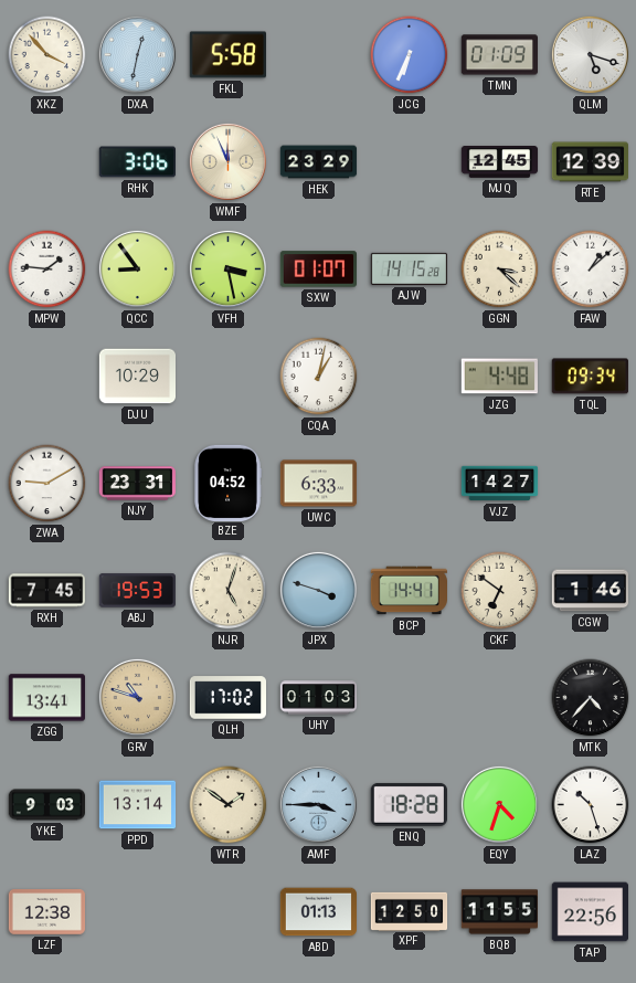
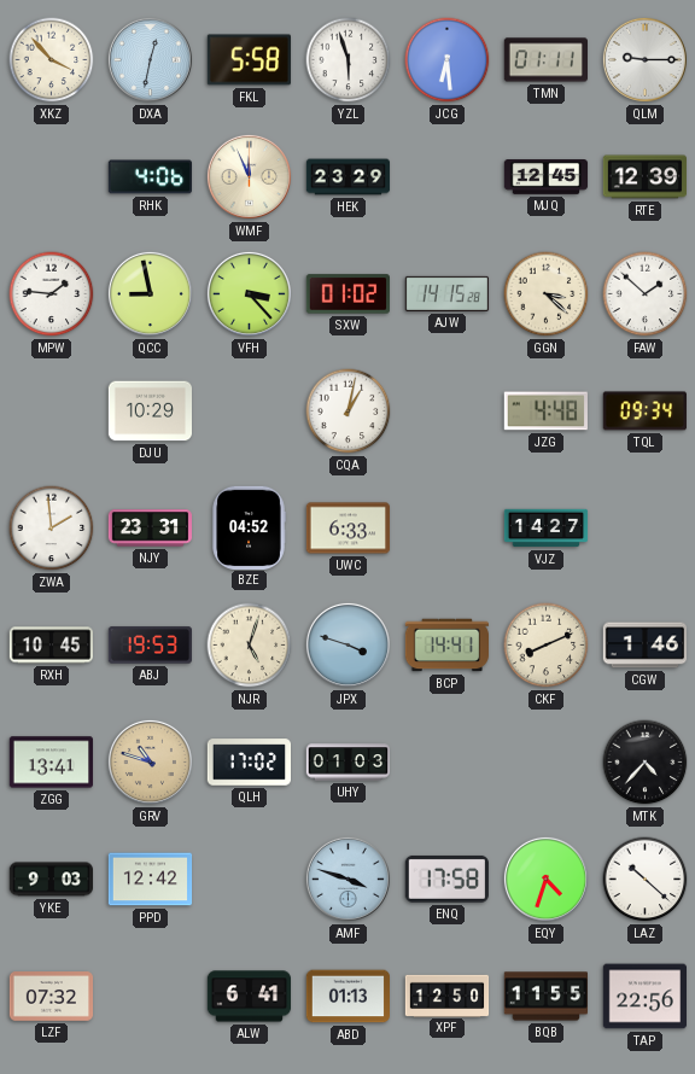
YZL: none -> 5:57 (349, 60)
JCG: 6:34 -> 6:29 (448, 60)
TMN: 01:09 -> 01:11 (545, 60)
QLM: 5:18 -> 9:15 (644, 59)
RHK: 3:06 -> 4:06 (150, 177)
QCC: 8:54 -> 8:58 (150, 293)
VFH: 3:28 -> 3:23 (249, 293)
SXW: 01:07 -> 01:02 (347, 294)
FAW: 1:08 -> 1:52 (646, 294)
ZWA: 9:10 -> 1:59 (52, 529)
RXH: 7:45 -> 10:45 (52, 646)
CKF: 6:51 -> 8:11 (547, 646)
PPD: 13:14 -> 12:42 (151, 880)
WTR: 1:51 -> none (229, 805)
AMF: 3:45 -> 3:48 (347, 879)
ENQ: 18:28 -> 17:58 (446, 879)
LAZ: 10:27 -> 10:22 (646, 880)
LZF: 12:38 -> 07:32 (52, 997)
ALW: none -> 6:41 (250, 997)
